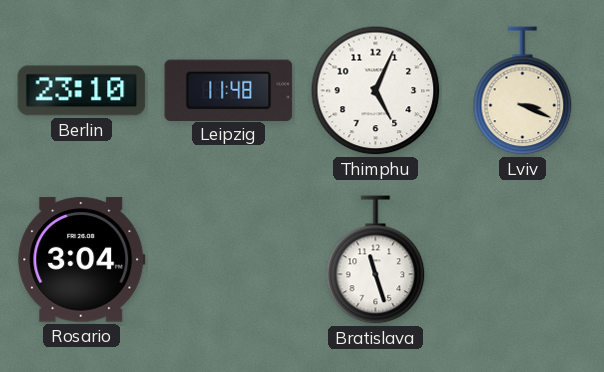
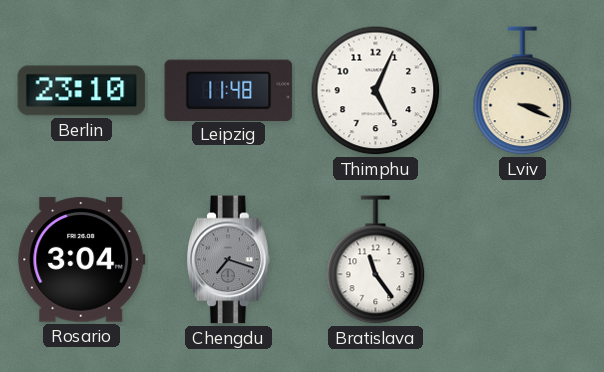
Chengdu: none -> 7:18 (229, 260)
Bratislava: 11:27 -> 11:24 (376, 260)
